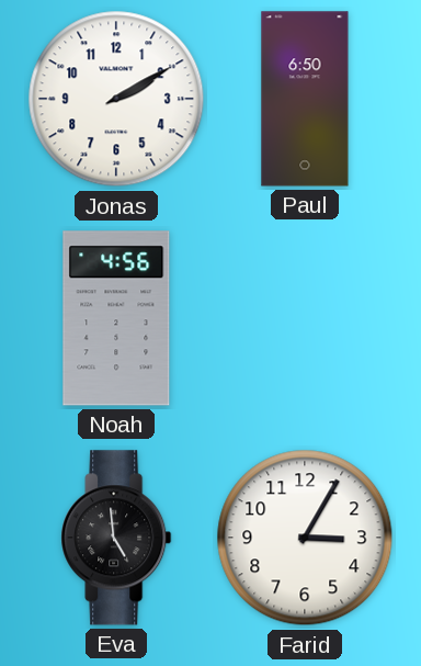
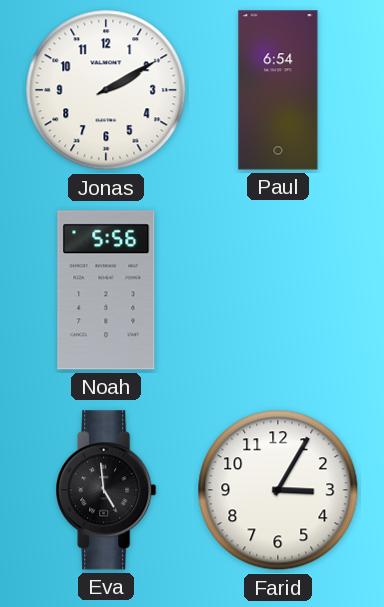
Paul: 6:50 -> 6:54 (278, 90)
Noah: 4:56 -> 5:56 (106, 290)
